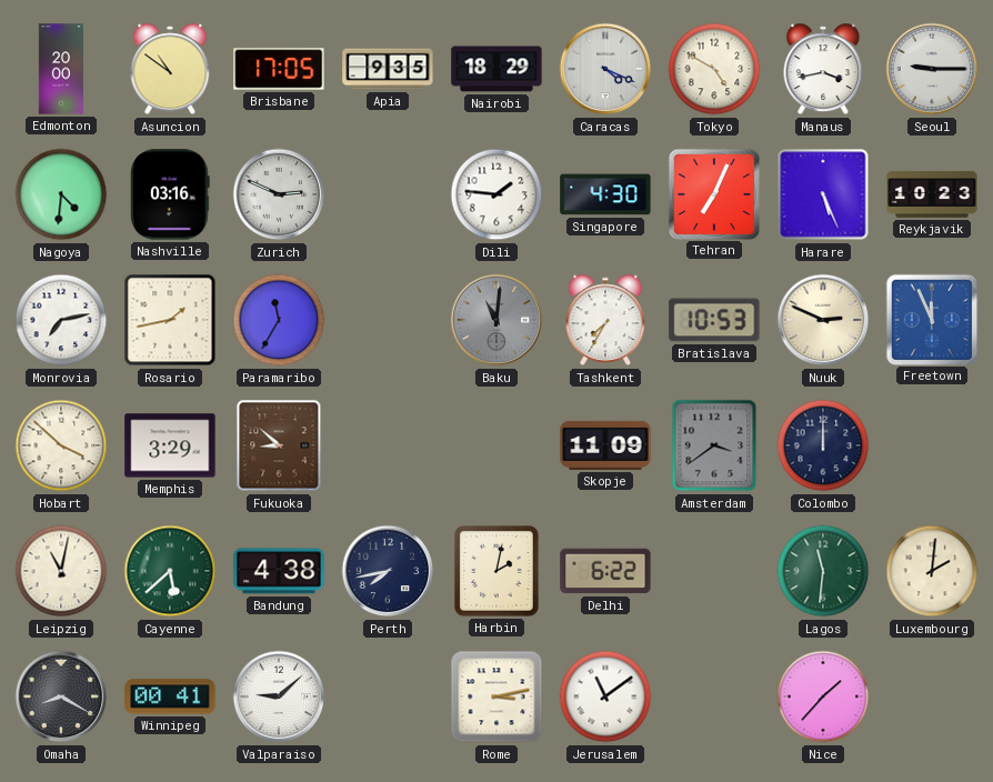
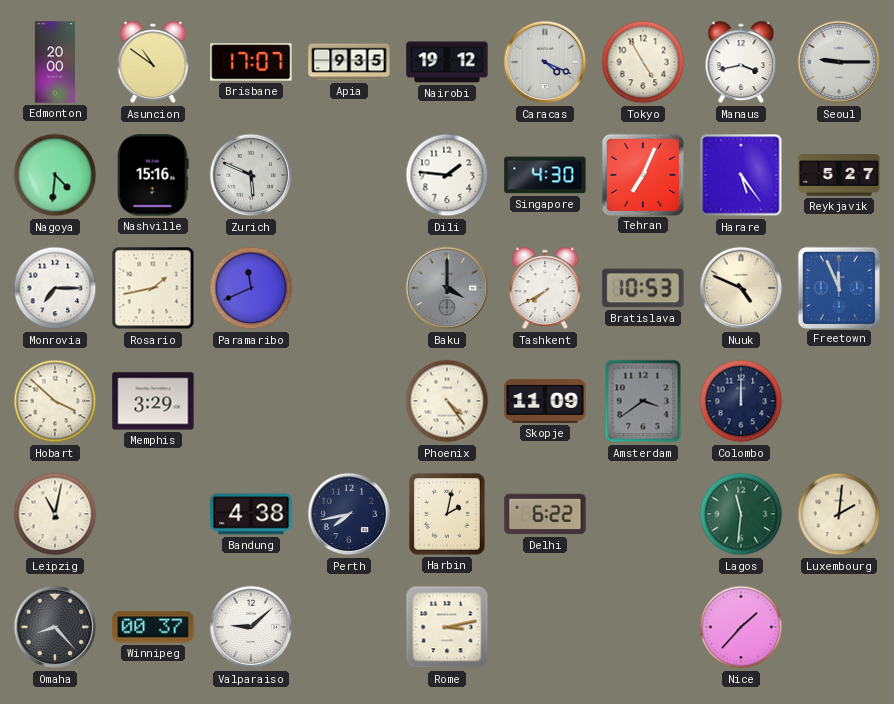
Brisbane: 17:05 -> 17:07 (251, 62)
Nairobi: 18:29 -> 19:12 (447, 62)
Tokyo: 4:50 -> 4:55 (643, 62)
Nashville: 03:16 -> 15:16 (154, 175)
Zurich: 2:49 -> 5:49 (251, 175)
Harare: 5:26 -> 5:24 (741, 175)
Reykjavik: 10:23 -> 5:27 (839, 175)
Monrovia: 7:13 -> 7:15 (55, 288)
Paramaribo: 11:35 -> 11:41 (251, 288)
Baku: 11:01 -> 4:00 (447, 288)
Tashkent: 7:35 -> 7:40 (545, 288)
Nuuk: 2:49 -> 4:49 (741, 288)
Fukuoka: 8:52 -> none (279, 445)
Phoenix: none -> 4:24 (447, 401)
Cayenne: 5:38 -> none (170, 571)
Omaha: 8:20 -> 8:23 (55, 627)
Winnipeg: 00:41 -> 00:37 (153, 627)
Jerusalem: 11:09 -> none (605, 696)
